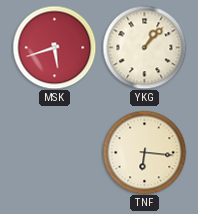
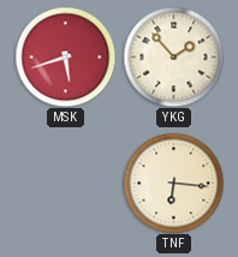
YKG: 1:07 -> 1:53 (173, 56)
